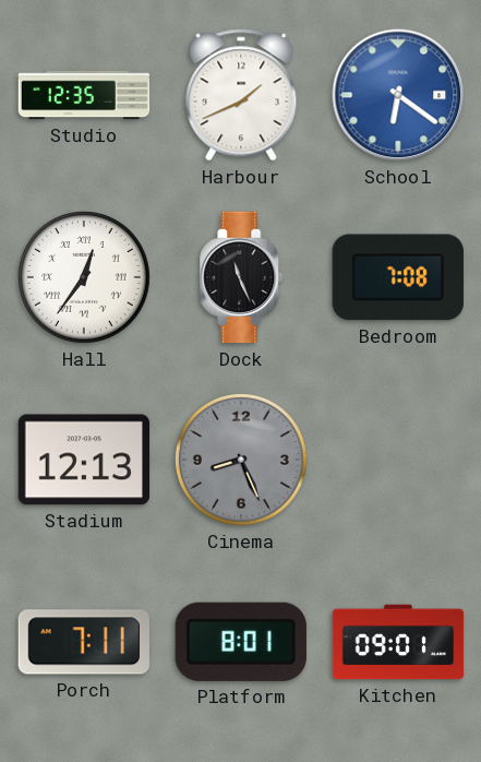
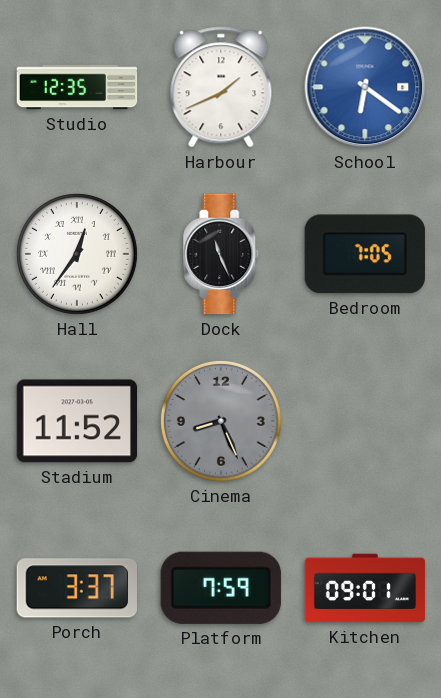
Bedroom: 7:08 -> 7:05 (365, 254)
Stadium: 12:13 -> 11:52 (77, 421)
Porch: 7:11 -> 3:37 (76, 588)
Platform: 8:01 -> 7:59 (221, 588)
